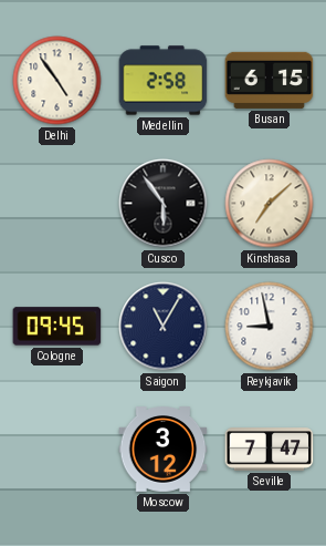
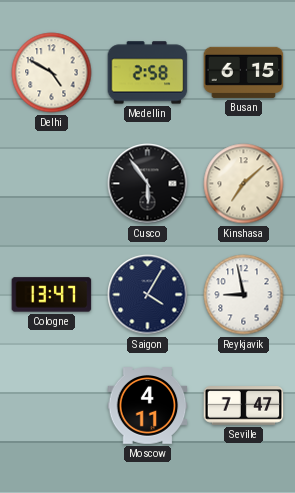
Delhi: 4:54 -> 4:50 (52, 73)
Cologne: 09:45 -> 13:47 (52, 295)
Saigon: 11:05 -> 4:05 (148, 295)
Moscow: 3:12 -> 4:11 (148, 406)
